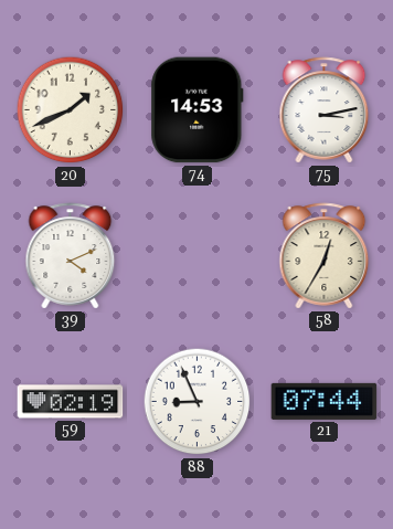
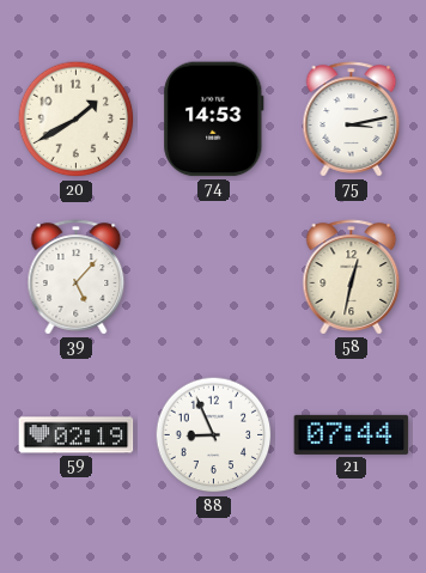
20: 1:41 -> 1:40 (77, 120)
39: 4:11 -> 5:07 (77, 278)
58: 12:35 -> 12:32 (352, 278)
